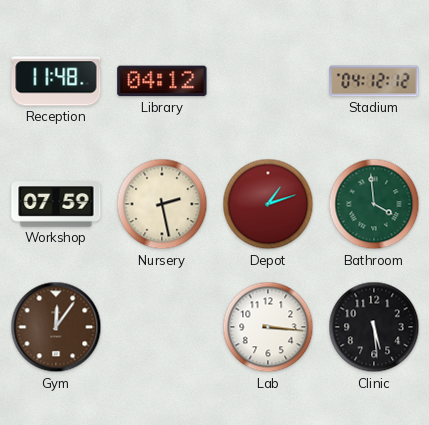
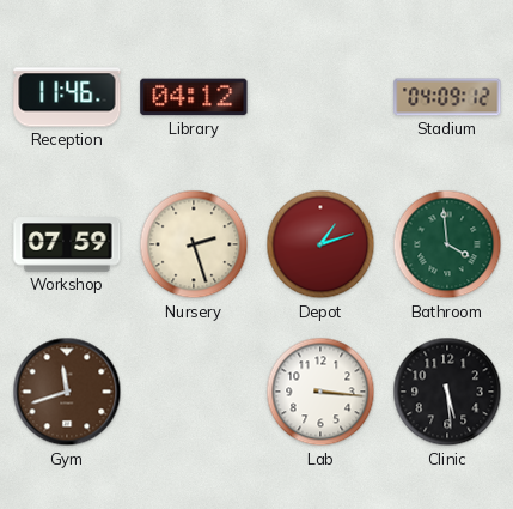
Reception: 11:48 -> 11:46 (67, 97)
Stadium: 04:12 -> 04:09 (447, 97)
Nursery: 2:28 -> 2:27 (194, 244)
Gym: 12:06 -> 11:42 (67, 392)
